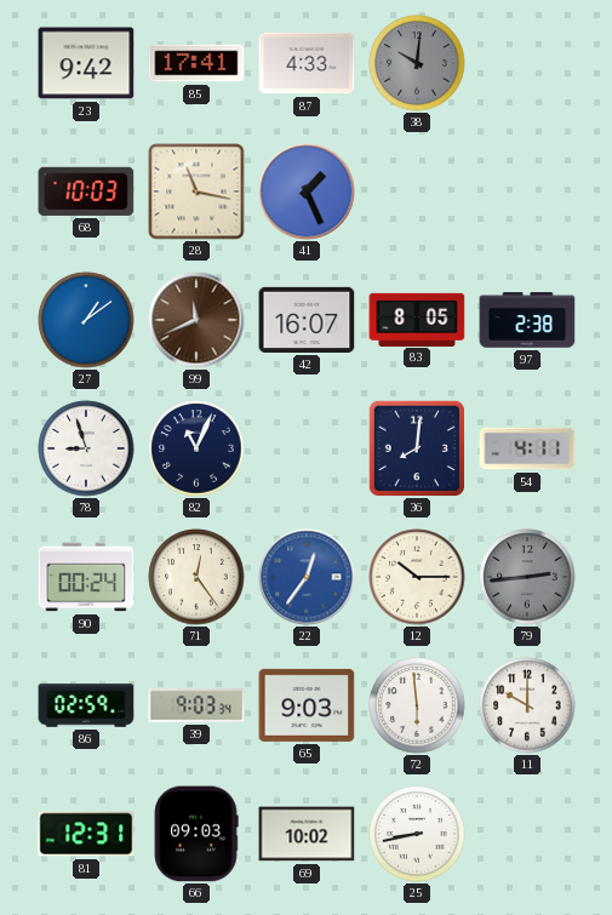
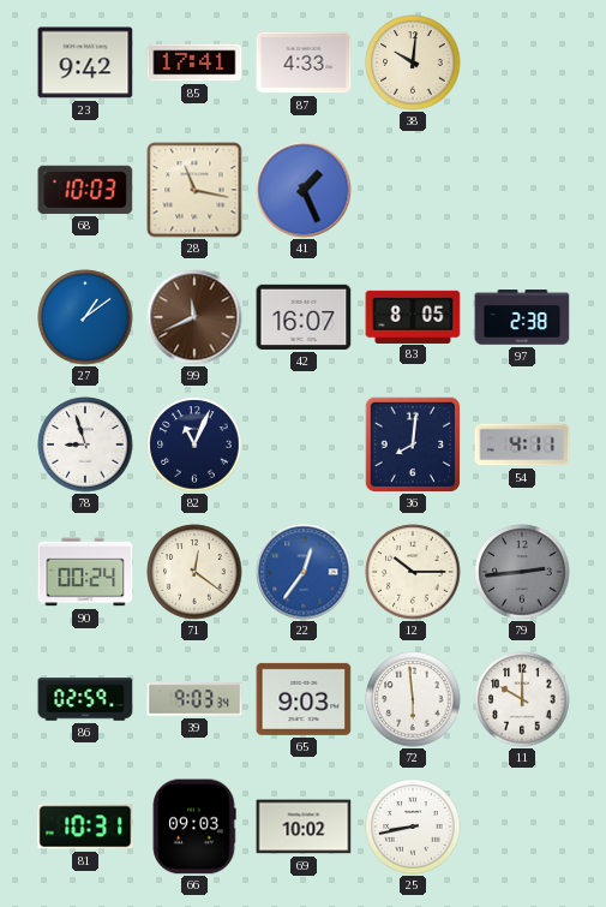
38 dial: grey -> cream (413, 62)
71: 12:24 -> 12:21 (194, 572)
81: 12:31 -> 10:31 (85, 827)
